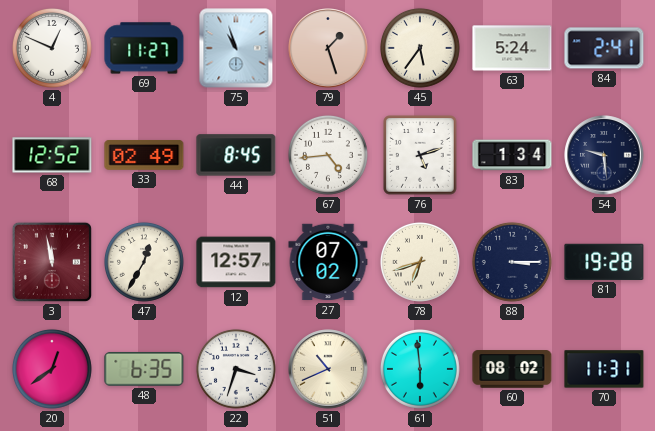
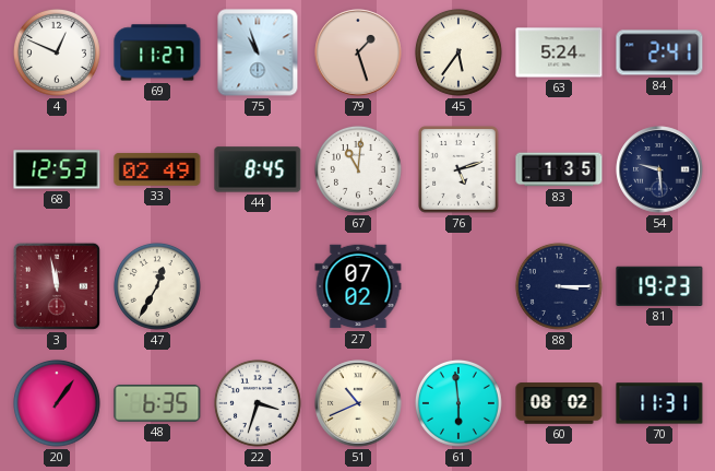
68: 12:52 -> 12:53 (57, 169)
67: 4:44 -> 11:01 (358, 169)
83: 1:34 -> 1:35 (559, 169)
12: 12:57 -> none (236, 262)
78: 6:42 -> none (420, 262)
81: 19:28 -> 19:23 (659, 286)
20: 12:39 -> 1:06 (57, 403)
